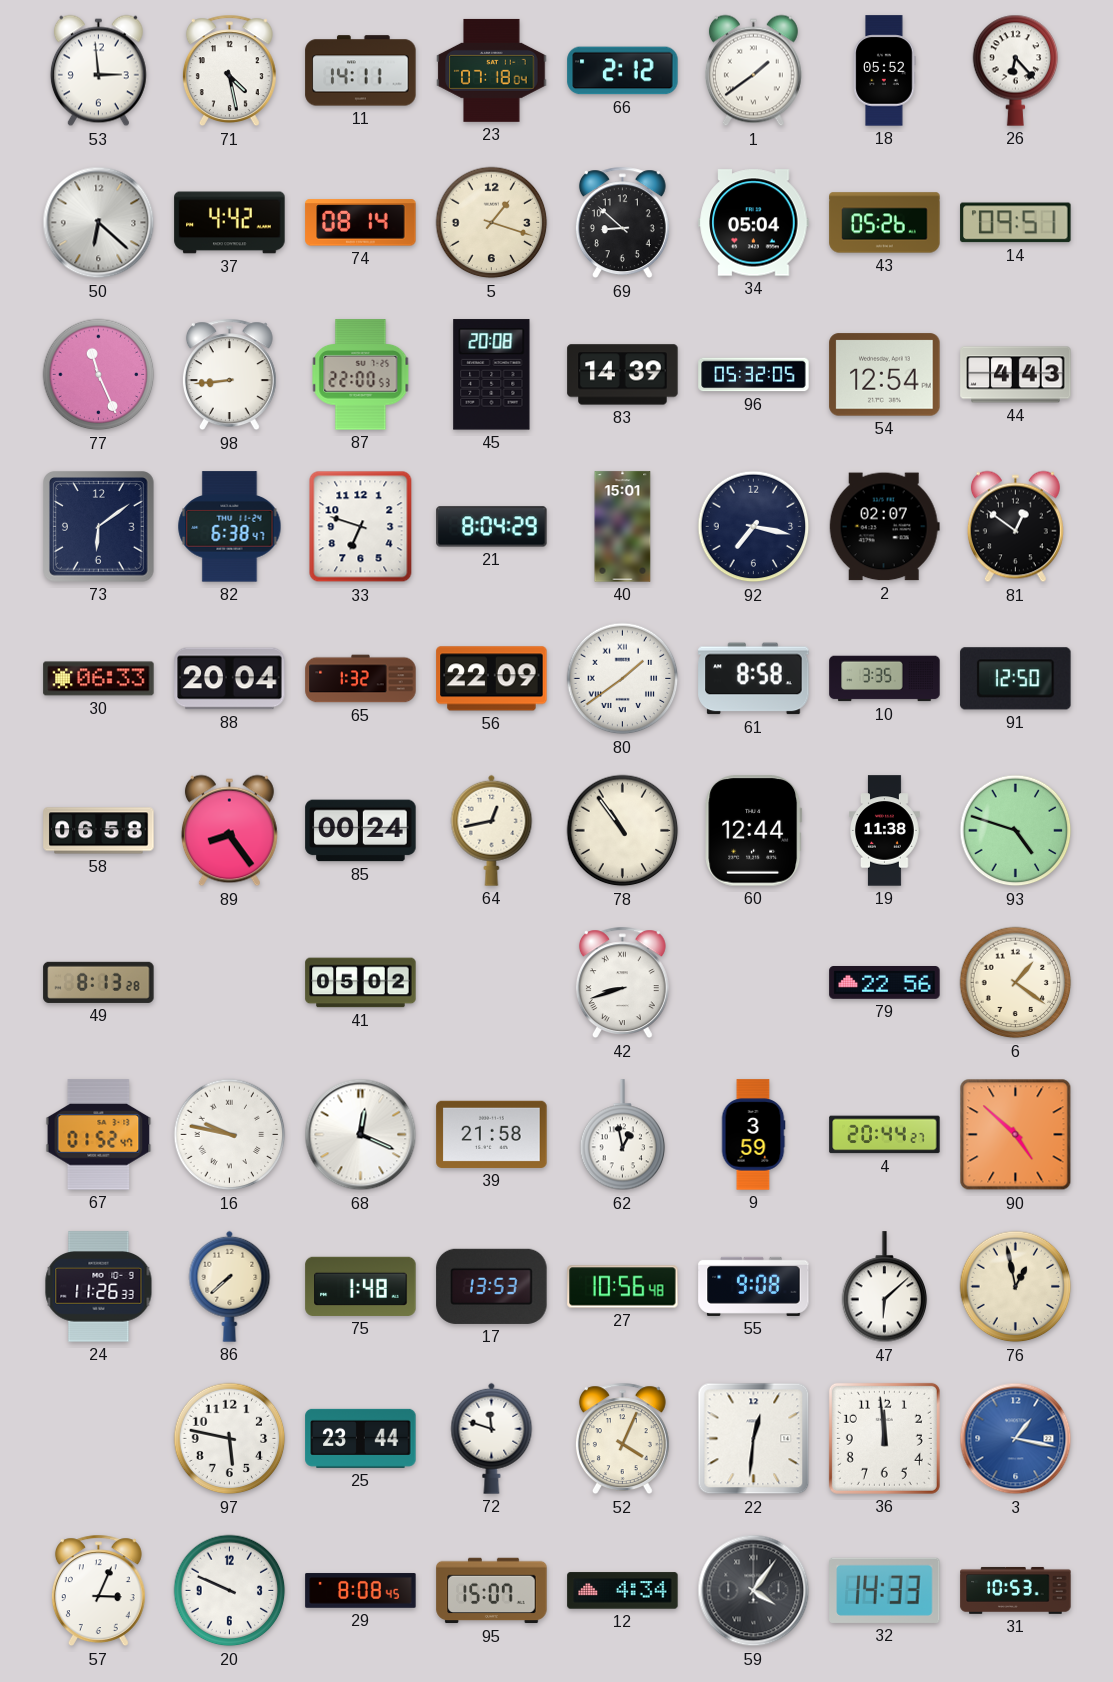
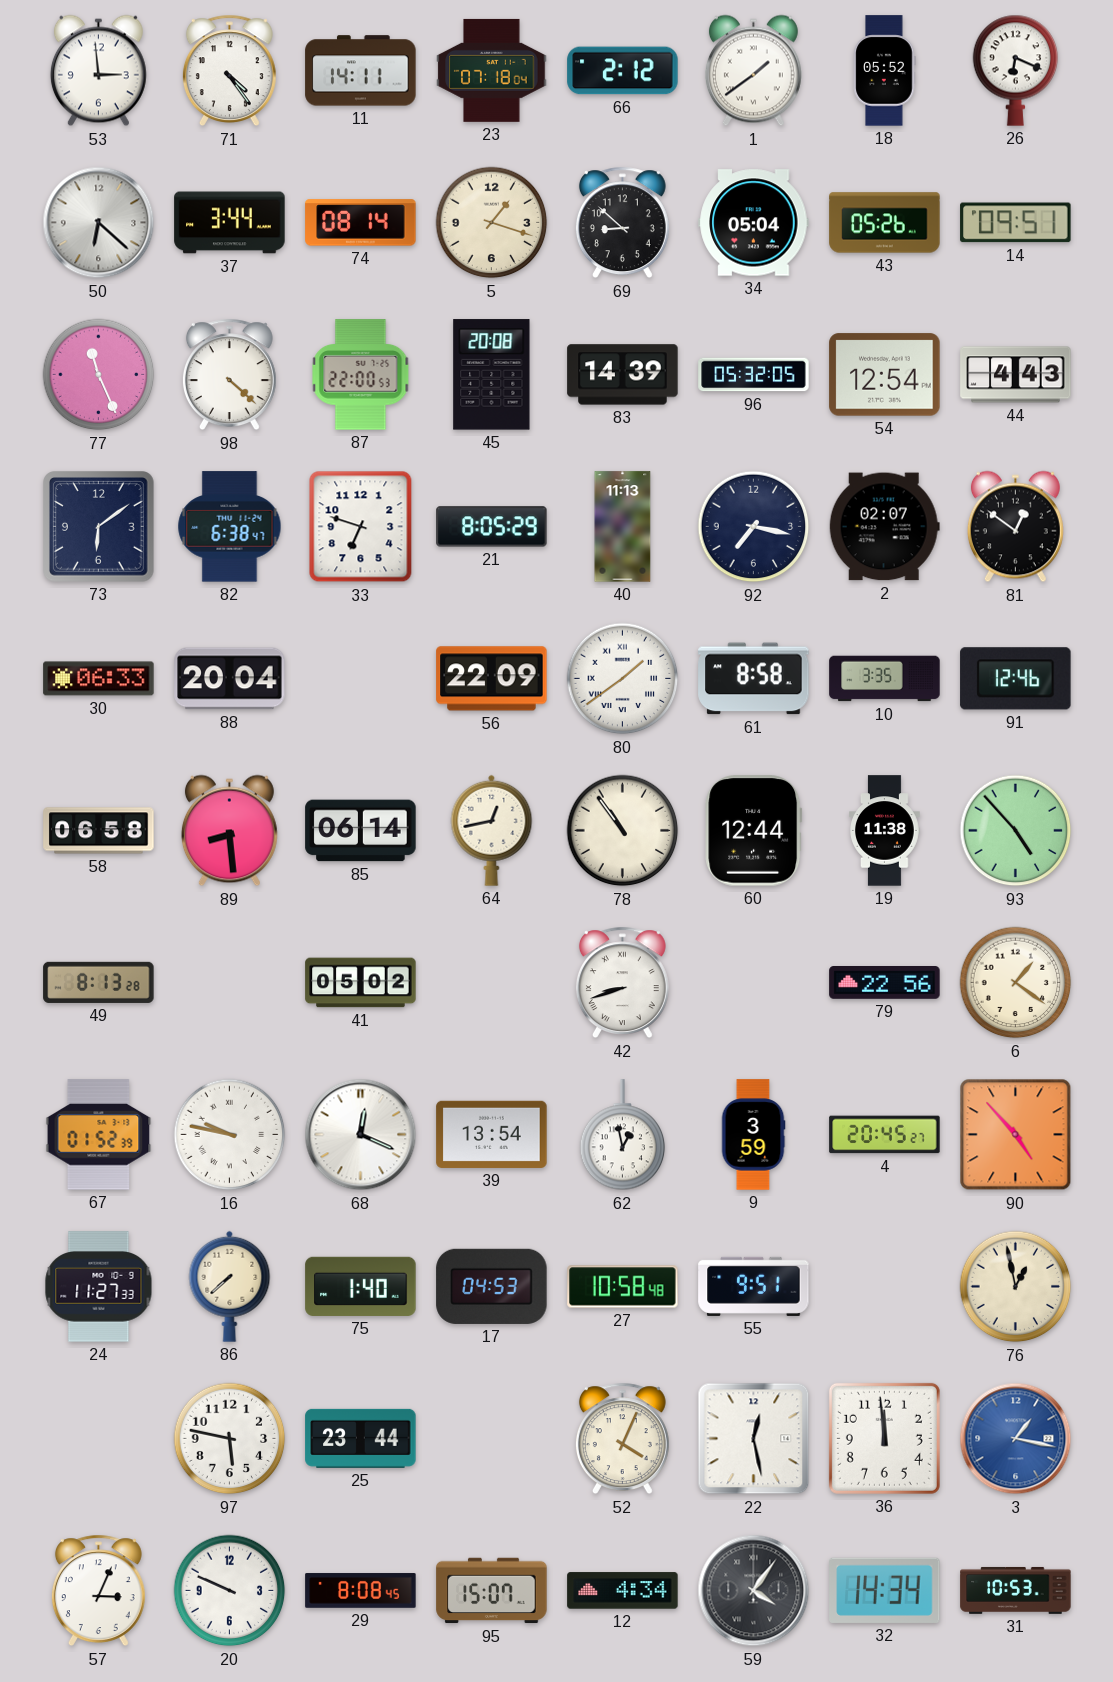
71: 4:28 -> 4:24 (229, 71)
26: 6:23 -> 6:19 (1016, 70)
37: 4:42 -> 3:44 (230, 223)
98: 8:44 -> 4:22 (229, 375)
21: 8:04 -> 8:05 (492, 527)
40: 15:01 -> 11:13 (623, 527)
65: 1:32 -> none (361, 679)
91: 12:50 -> 12:46 (1016, 679)
89: 8:24 -> 8:29 (229, 831)
85: 00:24 -> 06:14 (361, 831)
93: 4:48 -> 4:53 (1016, 831)
67: 01:52:47 -> 01:52:39 (99, 1135)
39: 21:58 -> 13:54 (492, 1134)
4: 20:44 -> 20:45 (885, 1135)
90: 4:52 -> 4:53 (1016, 1135)
24: 11:26 -> 11:27 (99, 1287)
75: 1:48 -> 1:40 (361, 1286)
17: 13:53 -> 04:53 (492, 1286)
27: 10:56 -> 10:58 (623, 1287)
55: 9:08 -> 9:51 (754, 1286)
47: 6:08 -> none (885, 1287)
72: 11:48 -> none (492, 1438)
22: 12:31 -> 12:28 (754, 1439)
32: 14:33 -> 14:34 (885, 1590)
